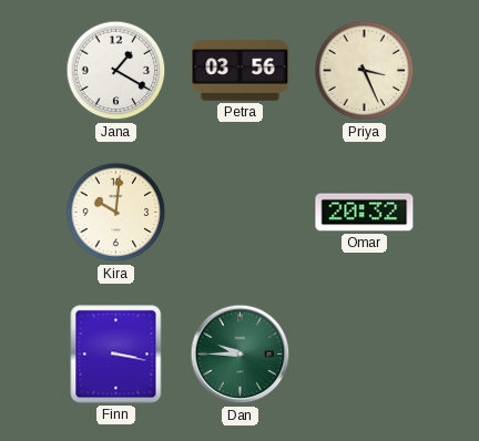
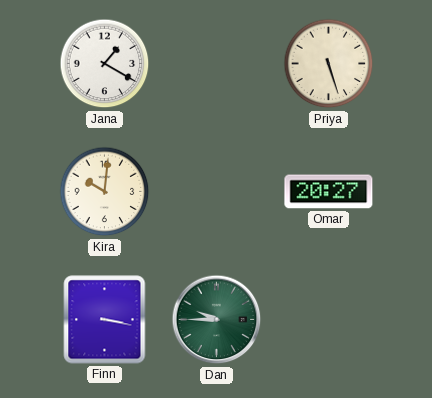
Petra: 03:56 -> none (241, 71)
Priya: 3:26 -> 5:27 (329, 64)
Omar: 20:32 -> 20:27 (329, 192)
